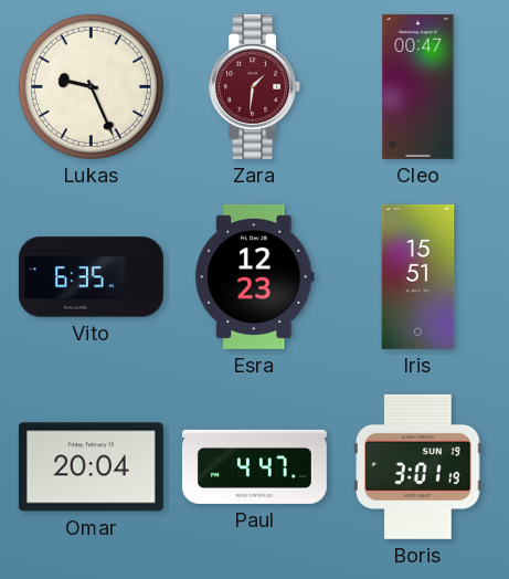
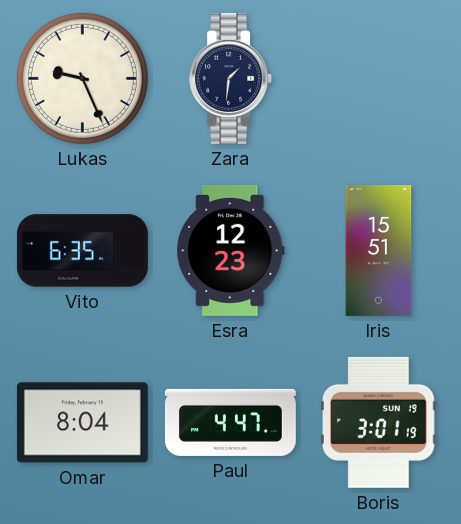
Zara dial: burgundy -> navy (231, 78)
Cleo: 00:47 -> none (418, 86)
Omar: 20:04 -> 8:04 (82, 423)
